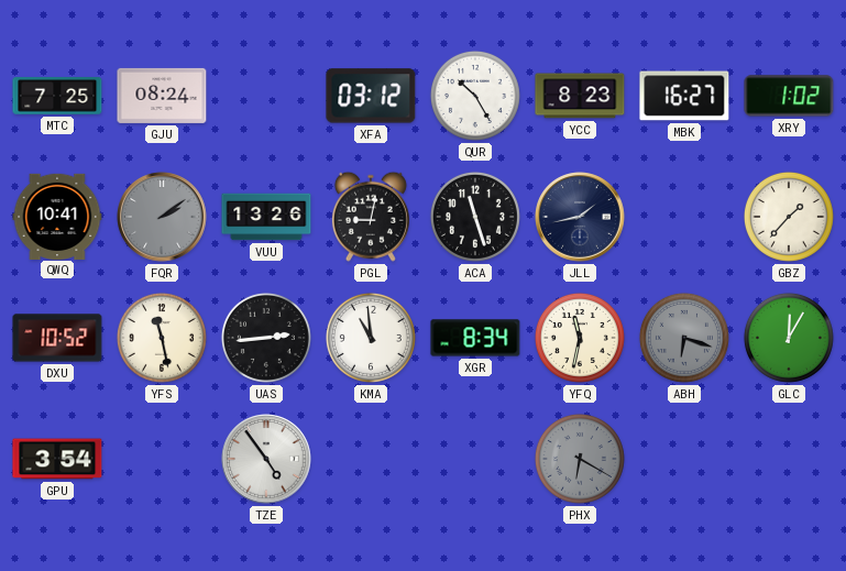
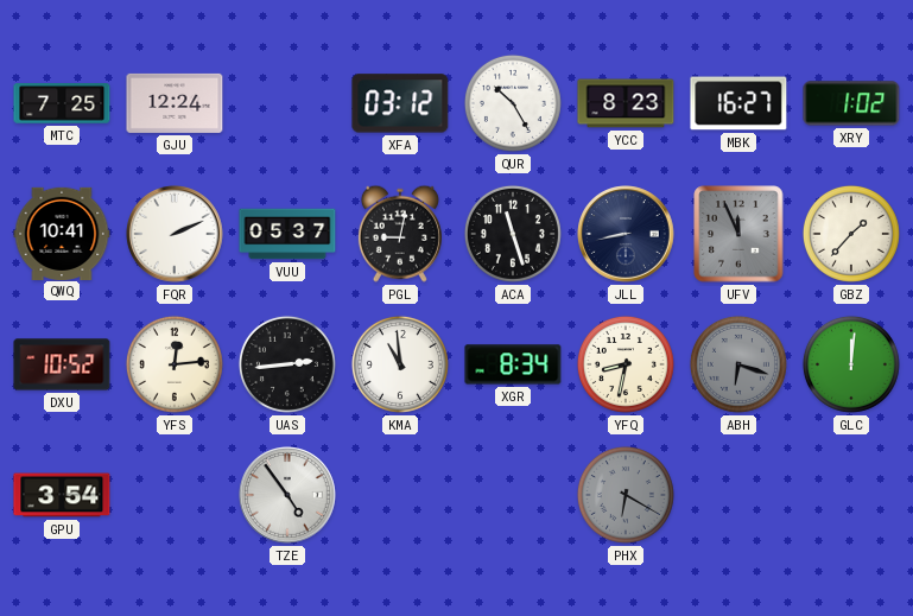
GJU: 08:24 -> 12:24 (175, 103)
FQR: 2:09 -> 2:11 (175, 234)
FQR dial: grey -> white (175, 234)
VUU: 13:26 -> 05:37 (287, 234)
JLL: 1:43 -> 8:43 (626, 234)
UFV: none -> 11:56 (738, 234)
YFS: 11:28 -> 12:14 (175, 364)
YFQ: 11:32 -> 8:32 (626, 364)
GLC: 12:05 -> 12:01 (851, 364)
